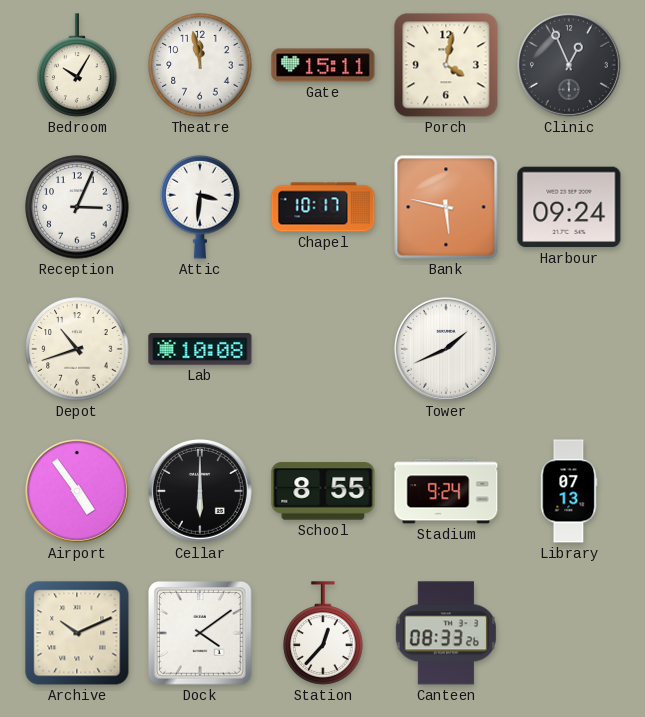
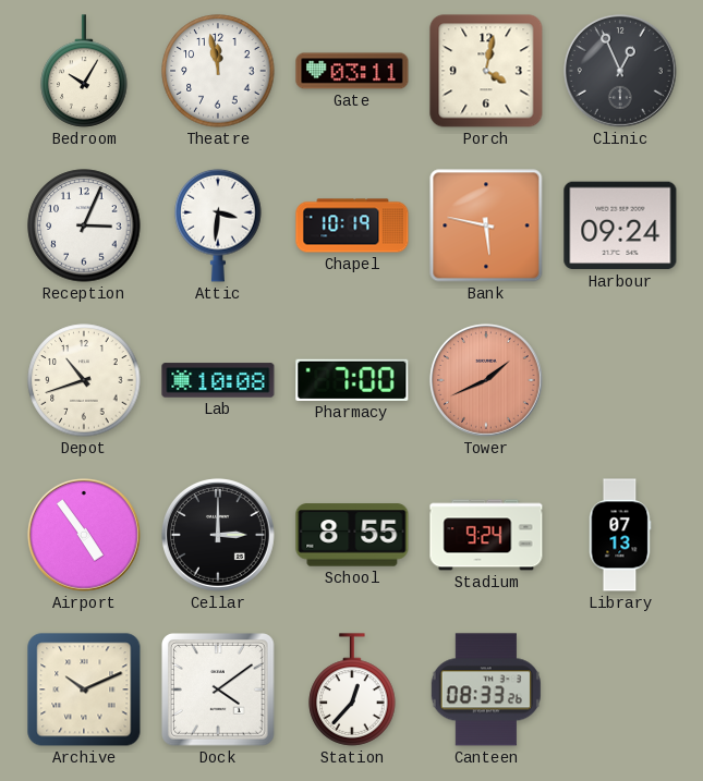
Gate: 15:11 -> 03:11 (352, 71)
Chapel: 10:17 -> 10:19 (352, 225)
Pharmacy: none -> 7:00 (352, 380)
Tower dial: white -> salmon (486, 380)
Cellar: 6:00 -> 3:00 (218, 535)
